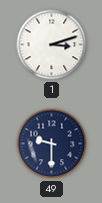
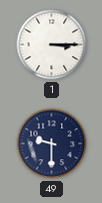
1: 3:12 -> 3:15 (52, 45)
